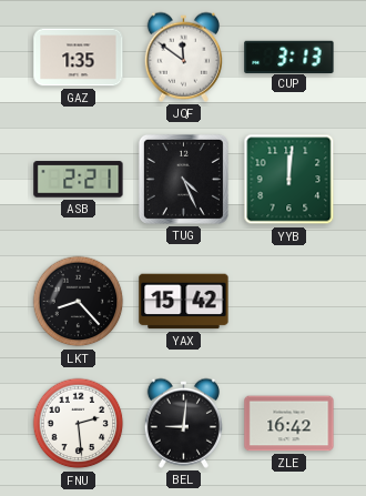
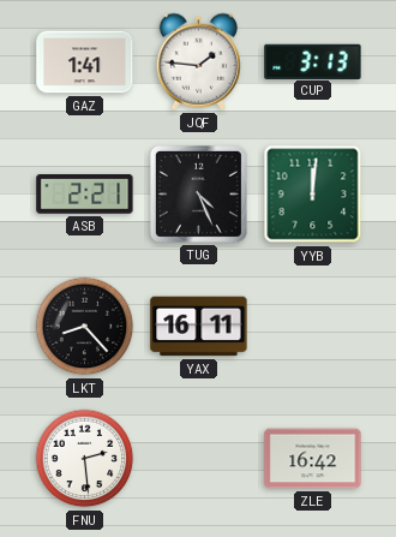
GAZ: 1:35 -> 1:41 (85, 62)
JQF: 11:51 -> 1:46 (198, 61)
YAX: 15:42 -> 16:11 (199, 327)
BEL: 9:01 -> none (183, 423)
